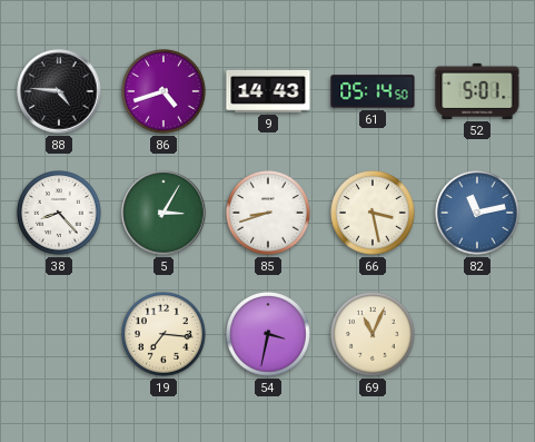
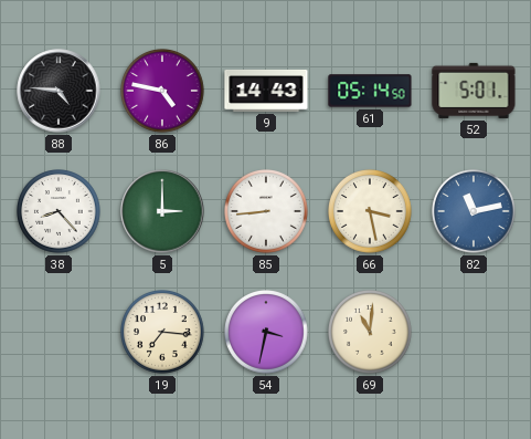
86: 4:42 -> 4:47 (163, 92)
5: 3:05 -> 3:00 (162, 211)
85: 8:42 -> 8:44 (267, 212)
69: 11:04 -> 11:01 (371, 333)
